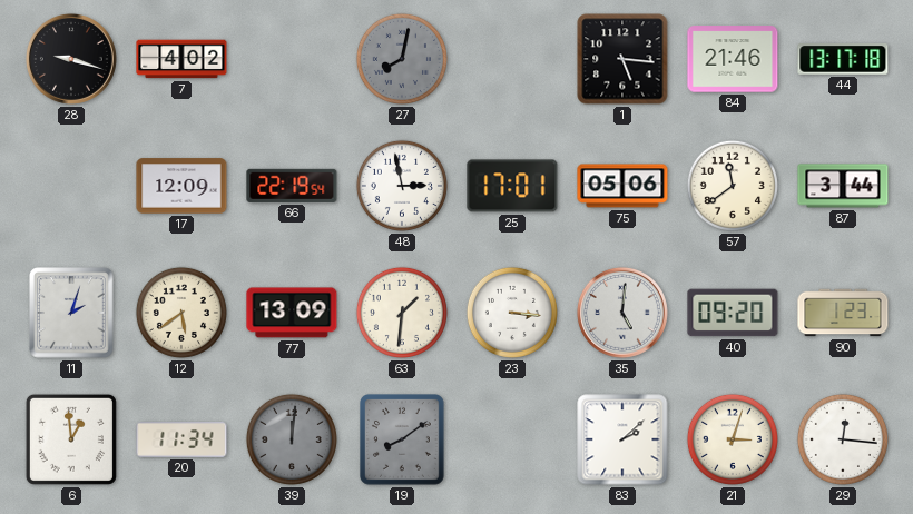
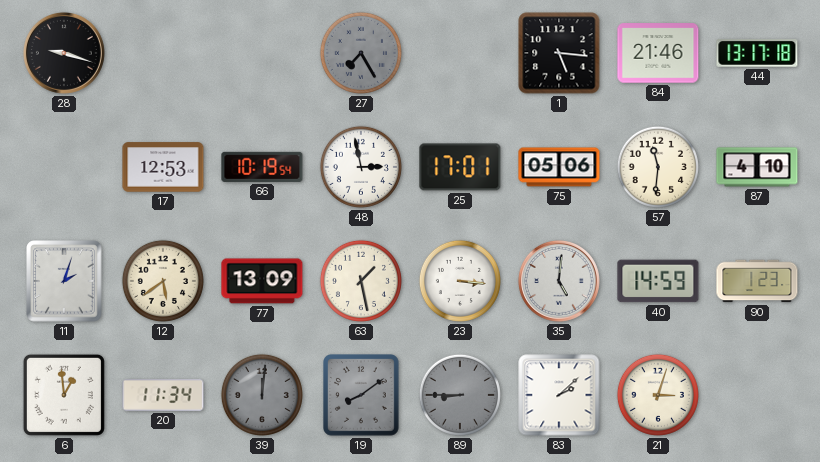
7: 4:02 -> none (181, 59)
27: 8:02 -> 7:25 (361, 53)
17: 12:09 -> 12:53 (163, 167)
66: 22:19 -> 10:19 (262, 167)
57: 11:39 -> 11:31 (658, 167)
87: 3:44 -> 4:10 (757, 167)
63: 1:31 -> 1:28 (361, 281)
40: 09:20 -> 14:59 (658, 281)
89: none -> 8:45 (460, 395)
29: 12:16 -> none (843, 439)
